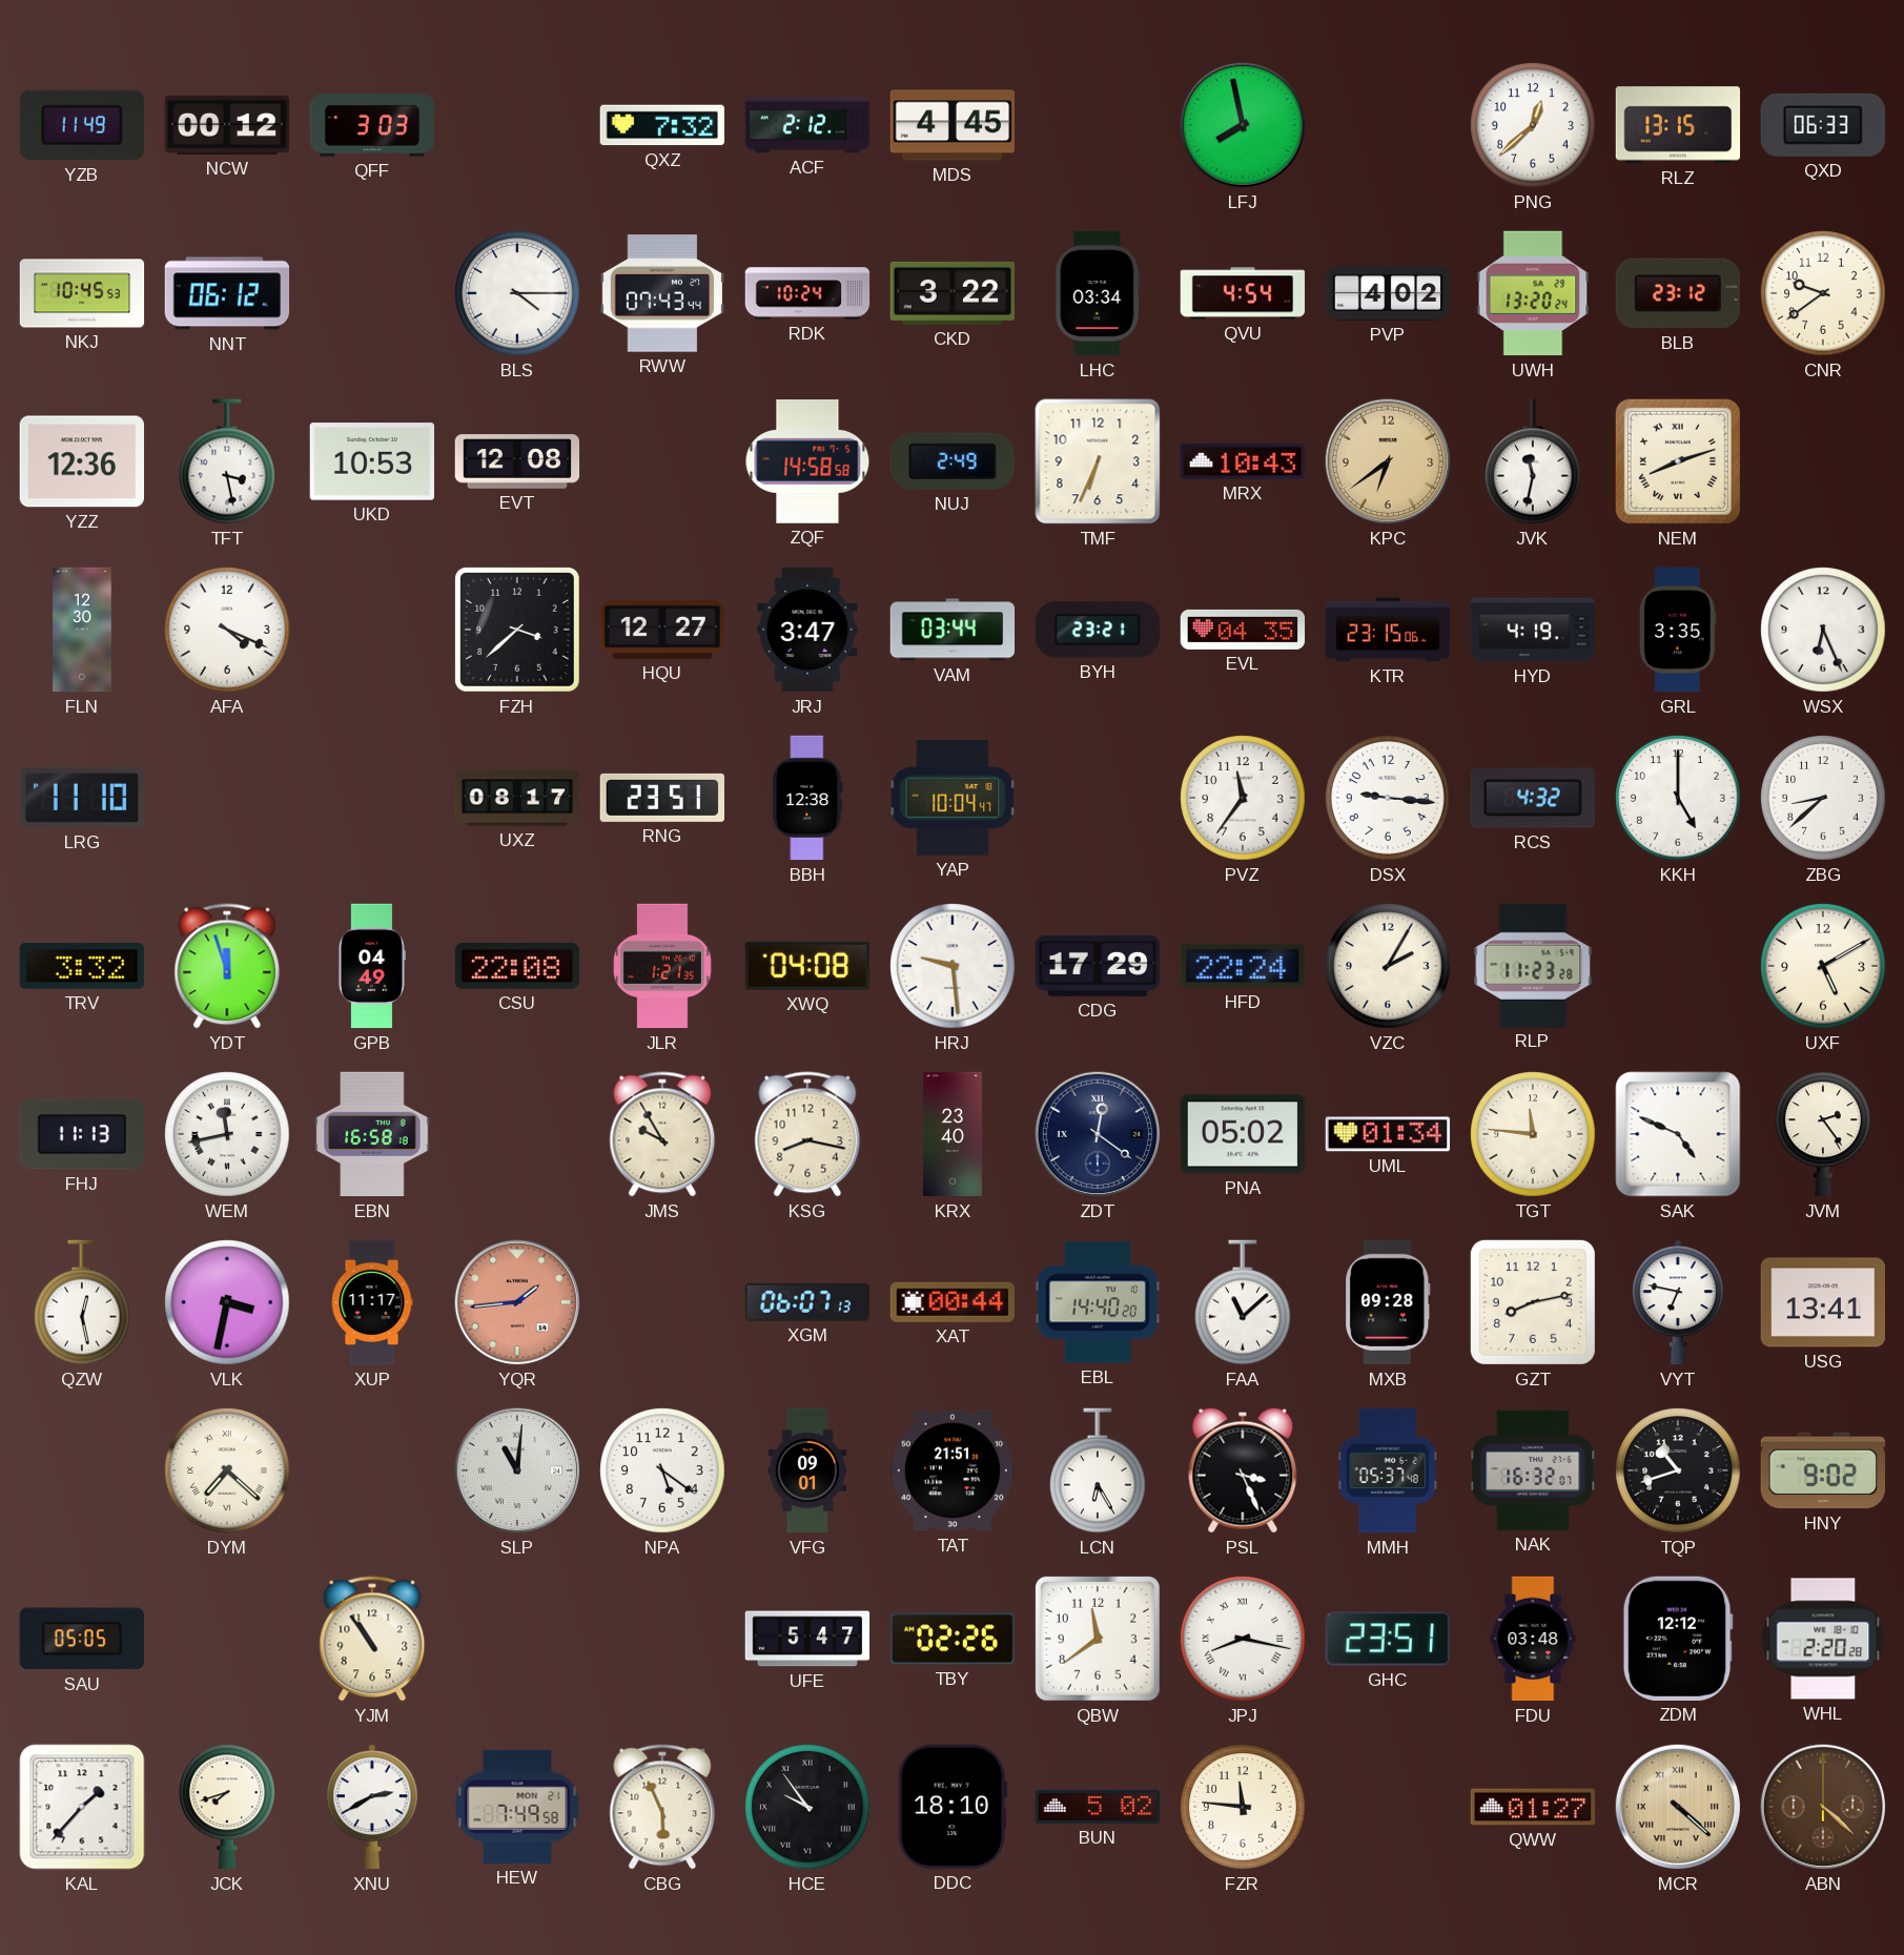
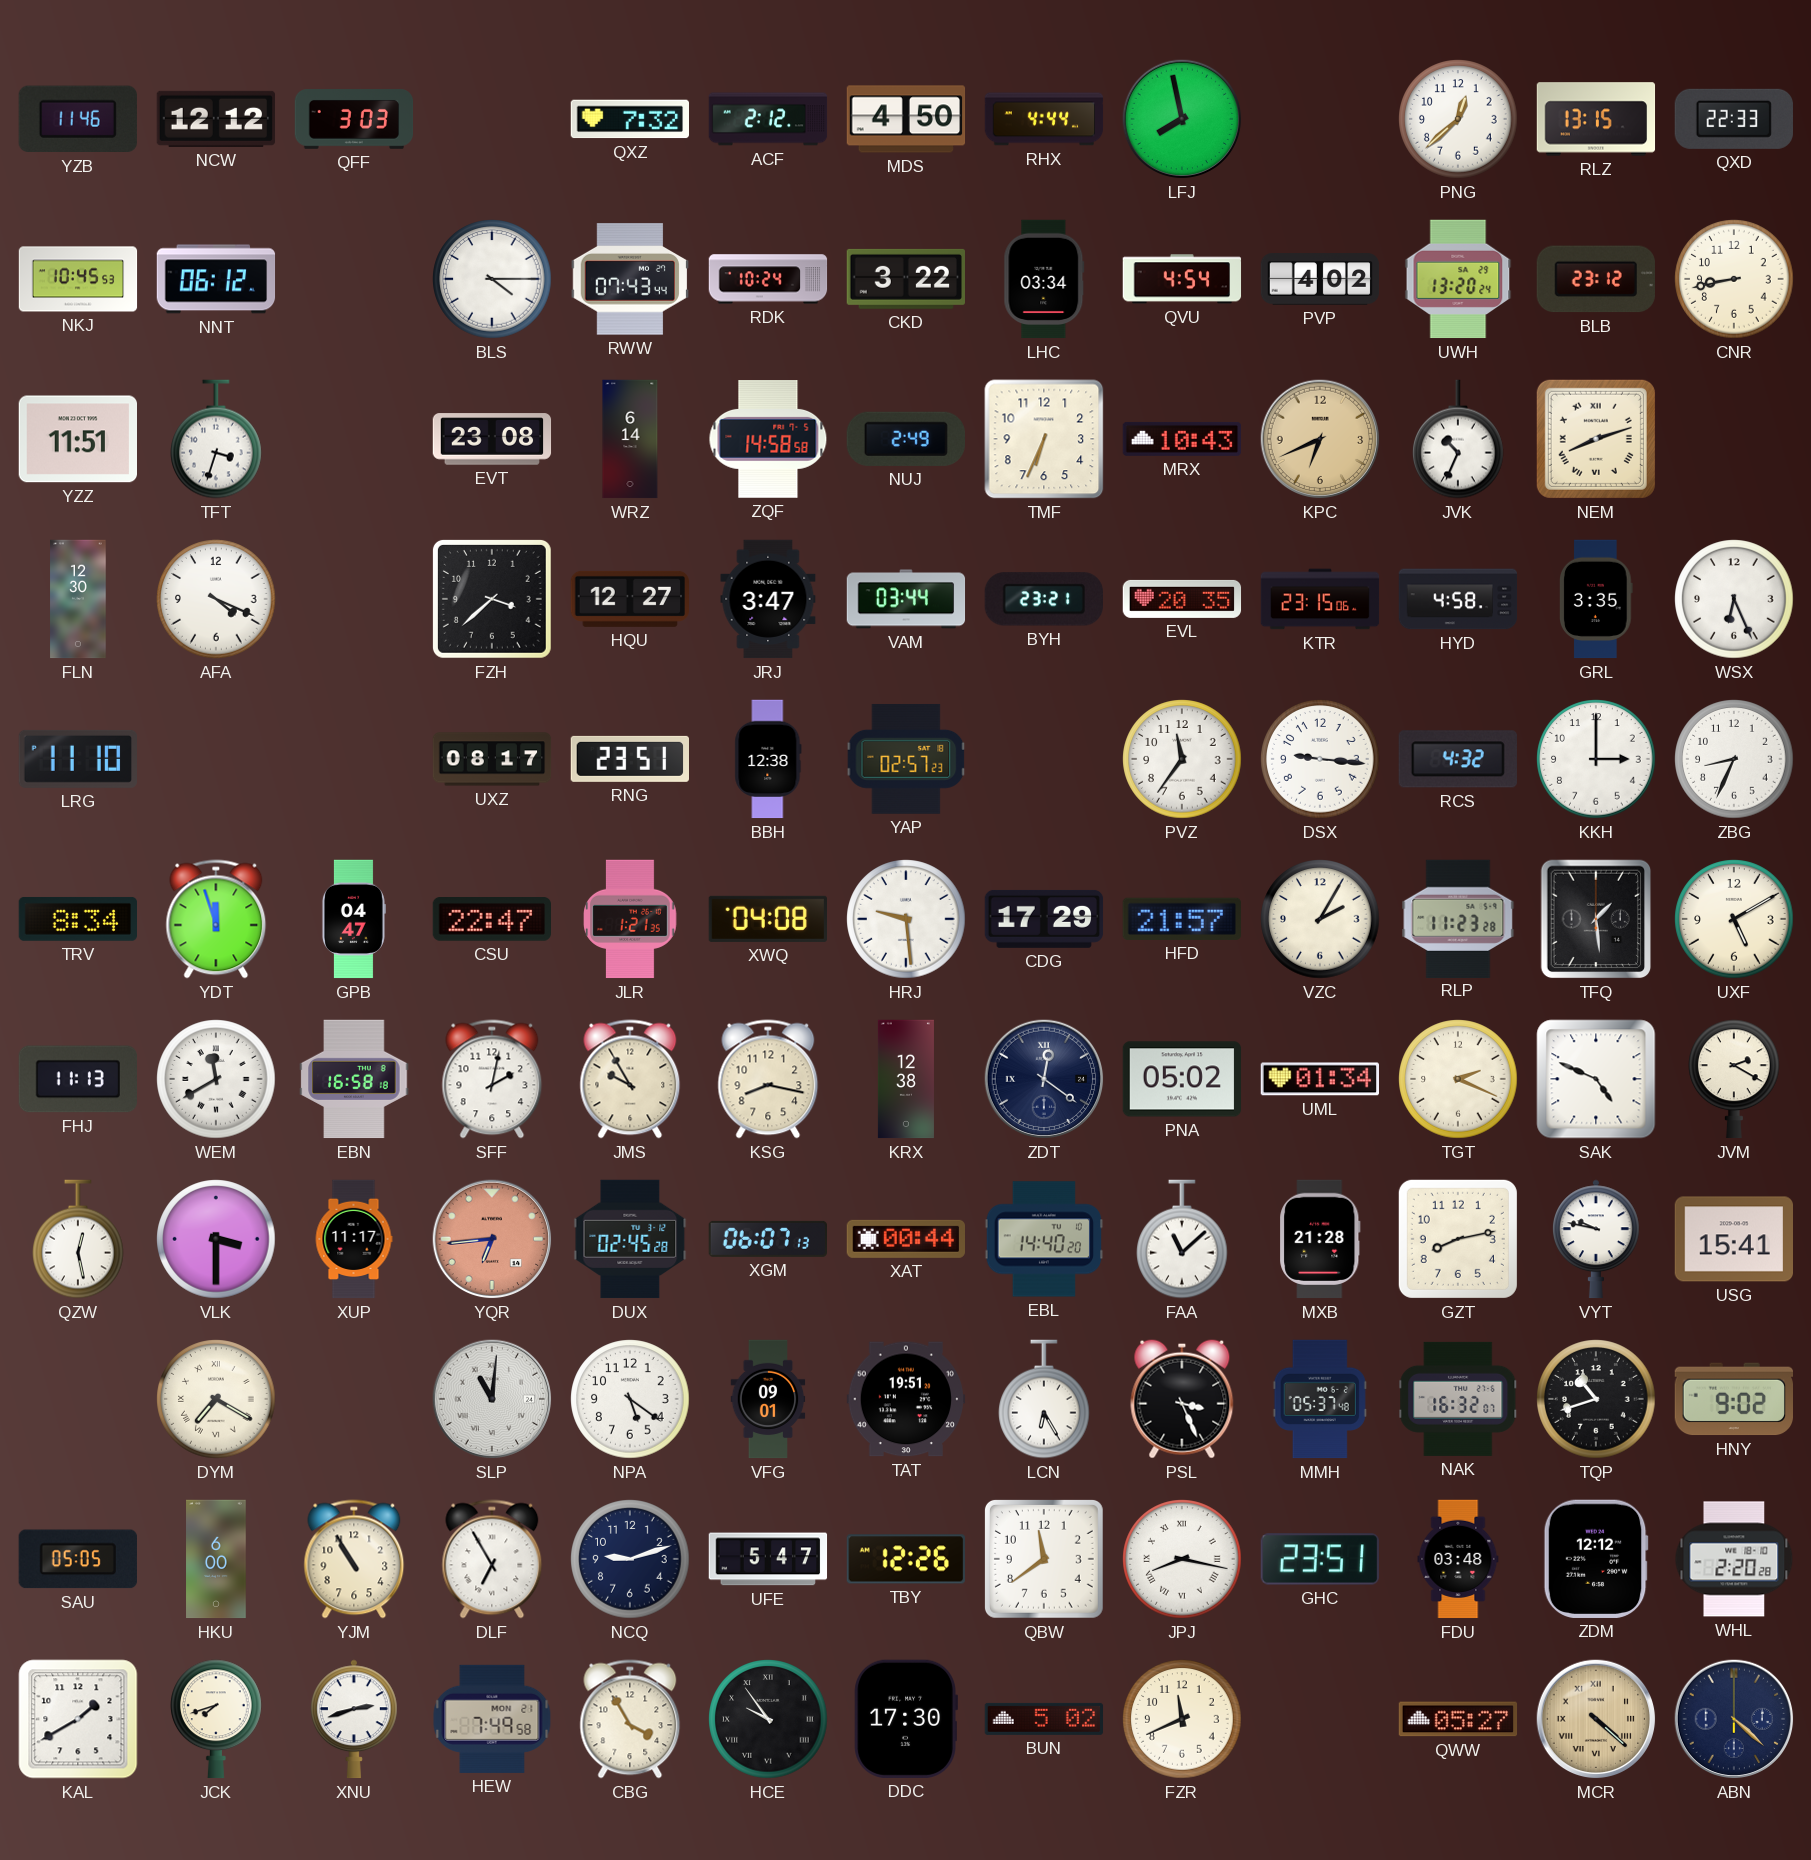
YZB: 11:49 -> 11:46 (78, 119)
NCW: 00:12 -> 12:12 (216, 119)
MDS: 4:45 -> 4:50 (906, 119)
RHX: none -> 4:44 (1044, 119)
QXD: 06:33 -> 22:33 (1734, 119)
CNR: 9:39 -> 8:43 (1734, 279)
YZZ: 12:36 -> 11:51 (77, 439)
TFT: 3:28 -> 3:33 (217, 439)
UKD: 10:53 -> none (371, 461)
EVT: 12:08 -> 23:08 (492, 439)
WRZ: none -> 6:14 (630, 439)
KPC: 6:39 -> 6:41 (1320, 439)
JVK: 11:32 -> 10:34 (1459, 439)
EVL: 04:35 -> 20:35 (1182, 599)
HYD: 4:19 -> 4:58 (1458, 599)
YAP: 10:04 -> 02:57 (906, 759)
KKH: 5:00 -> 3:00 (1596, 759)
ZBG: 8:38 -> 8:34 (1734, 759)
TRV: 3:32 -> 8:34 (77, 919)
GPB: 04:49 -> 04:47 (353, 919)
CSU: 22:08 -> 22:47 (491, 920)
HFD: 22:24 -> 21:57 (1182, 919)
TFQ: none -> 1:29 (1596, 919)
WEM: 11:43 -> 11:40 (216, 1079)
SFF: none -> 2:02 (492, 1079)
KRX: 23:40 -> 12:38 (906, 1079)
TGT: 11:46 -> 2:19 (1458, 1079)
JVM: 2:24 -> 2:20 (1735, 1079)
VLK: 3:32 -> 3:30 (216, 1239)
YQR: 1:44 -> 6:44 (492, 1239)
DUX: none -> 02:45 (630, 1239)
MXB: 09:28 -> 21:28 (1320, 1239)
VYT: 6:47 -> 9:47 (1597, 1239)
USG: 13:41 -> 15:41 (1733, 1239)
DYM: 7:22 -> 7:20 (216, 1399)
TAT: 21:51 -> 19:51 (906, 1399)
HKU: none -> 6:00 (216, 1559)
YJM: 10:54 -> 10:55 (354, 1559)
DLF: none -> 6:55 (492, 1559)
NCQ: none -> 9:12 (630, 1559)
TBY: 02:26 -> 12:26 (905, 1559)
KAL: 1:37 -> 1:40 (78, 1719)
XNU: 2:40 -> 2:42 (355, 1719)
CBG: 5:56 -> 3:55 (630, 1719)
DDC: 18:10 -> 17:30 (906, 1719)
FZR: 11:46 -> 11:41 (1182, 1719)
QWW: 01:27 -> 05:27 (1458, 1719)
ABN dial: brown -> navy (1734, 1719)
